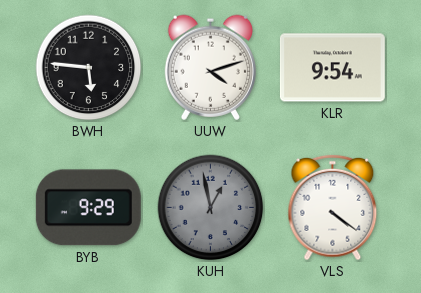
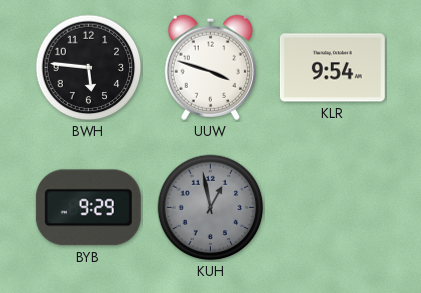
UUW: 4:12 -> 3:48 (210, 67)
VLS: 4:21 -> none (333, 208)
